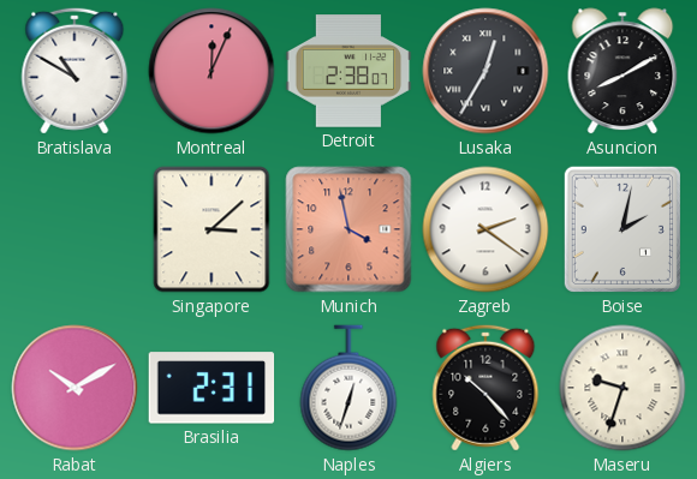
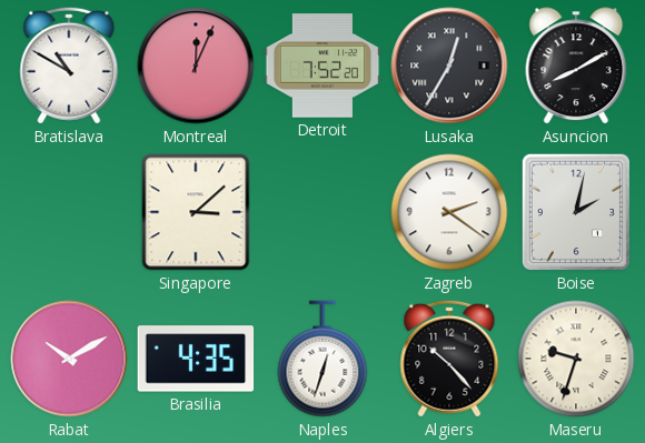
Detroit: 2:38 -> 7:52 (322, 66)
Munich: 3:58 -> none (348, 229)
Brasilia: 2:31 -> 4:35 (196, 359)
